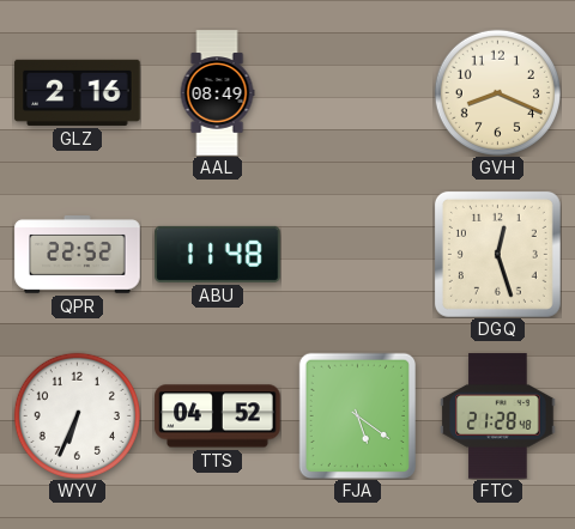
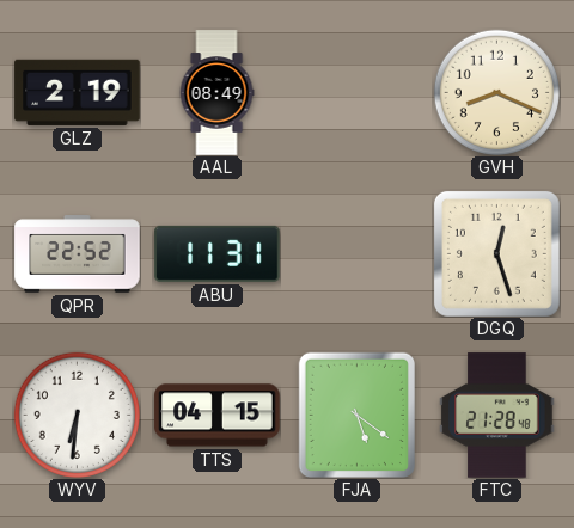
GLZ: 2:16 -> 2:19 (78, 92)
ABU: 11:48 -> 11:31 (218, 253)
WYV: 6:34 -> 6:31 (77, 415)
TTS: 04:52 -> 04:15 (218, 416)
